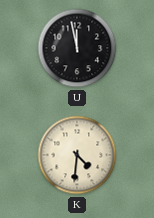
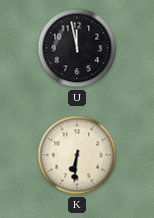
K: 4:31 -> 6:31 (77, 155)
